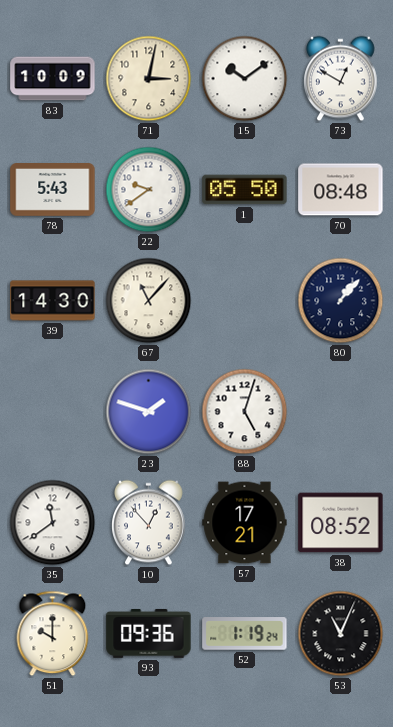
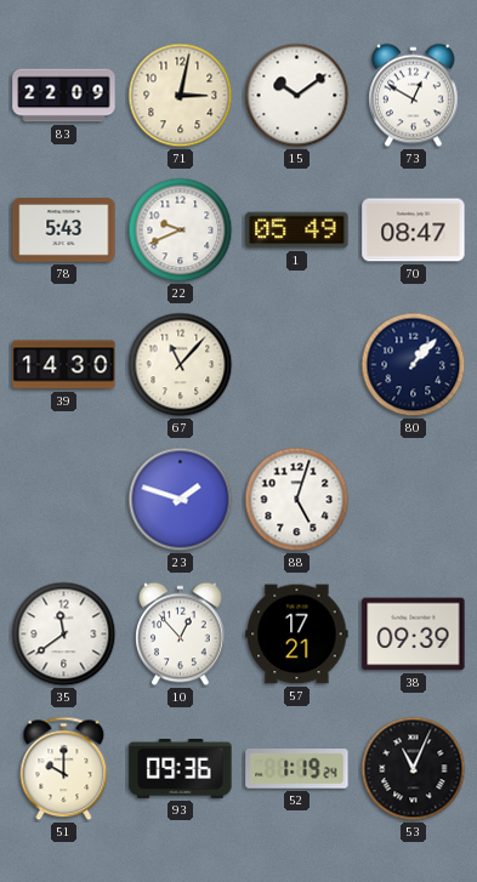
83: 10:09 -> 22:09 (64, 96)
22: 9:39 -> 9:41 (181, 231)
1: 05:50 -> 05:49 (297, 231)
70: 08:48 -> 08:47 (414, 231)
38: 08:52 -> 09:39 (414, 635)
